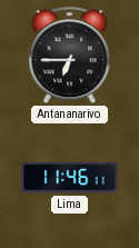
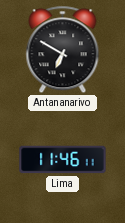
Antananarivo: 6:45 -> 6:50 (63, 50)
